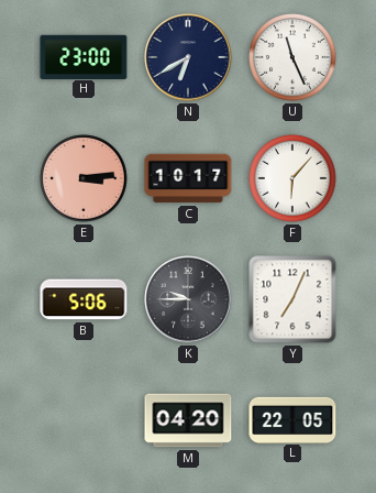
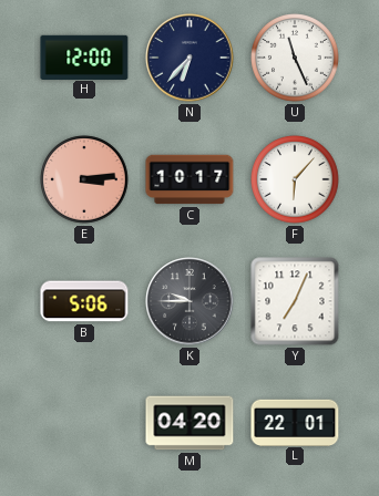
H: 23:00 -> 12:00 (84, 56)
N: 6:40 -> 6:37 (189, 58)
L: 22:05 -> 22:01 (295, 422)
